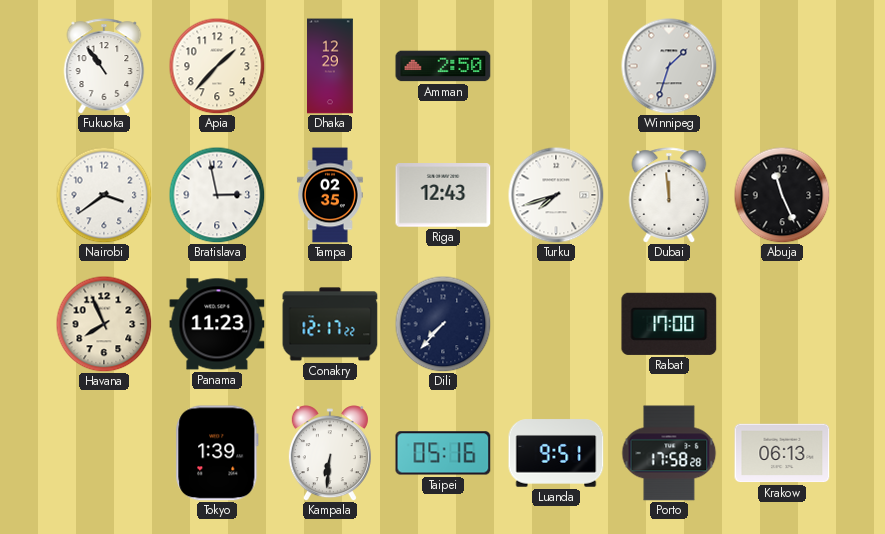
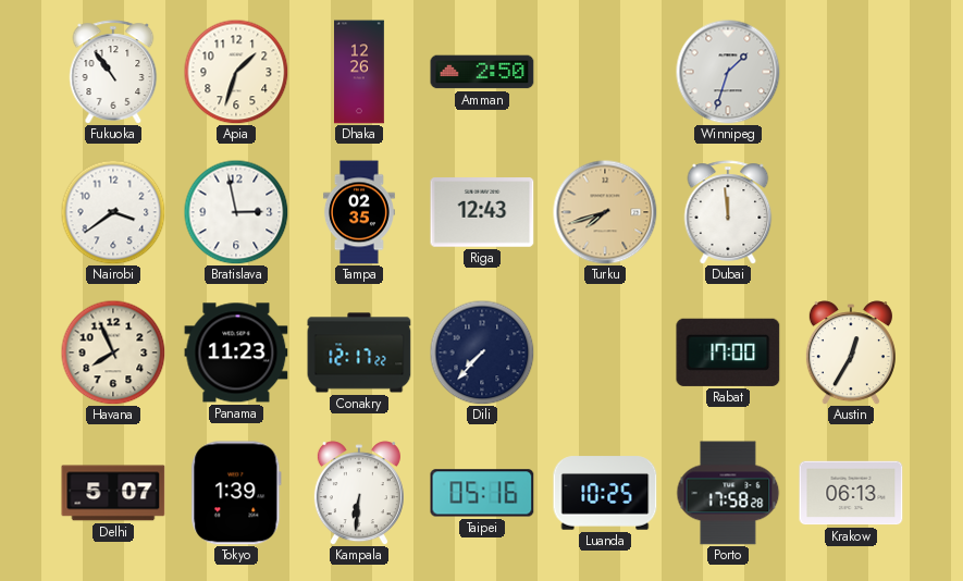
Apia: 1:37 -> 1:33 (236, 72)
Dhaka: 12:29 -> 12:26 (360, 72)
Turku dial: white -> champagne (605, 212)
Abuja: 11:26 -> none (782, 195)
Austin: none -> 12:35 (851, 353)
Delhi: none -> 5:07 (113, 493)
Luanda: 9:51 -> 10:25 (605, 493)
